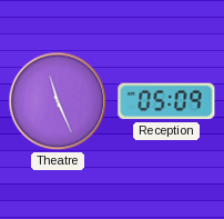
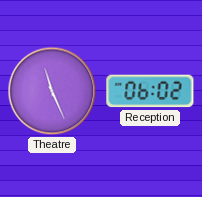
Reception: 05:09 -> 06:02 (150, 91)
